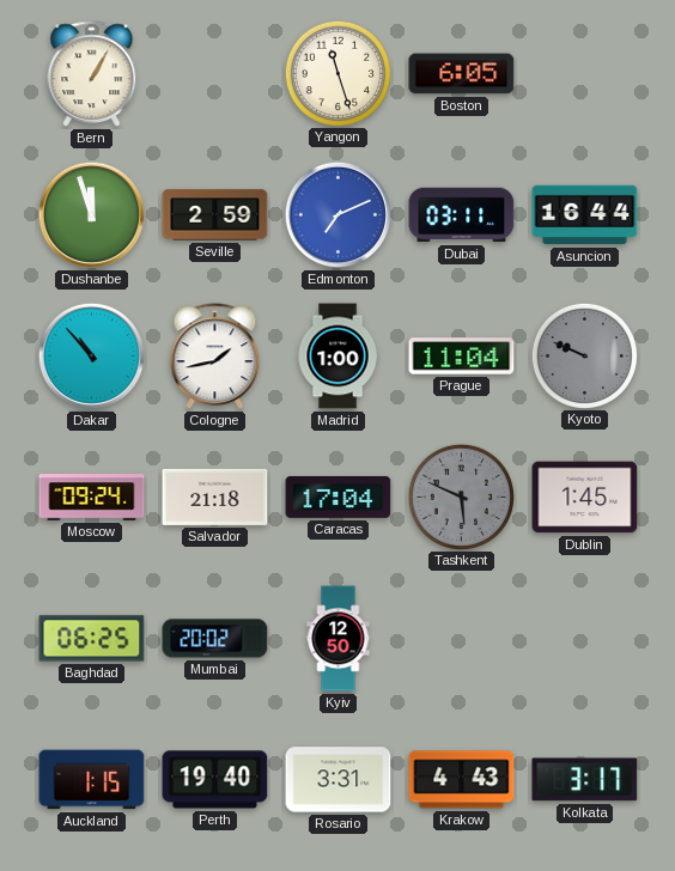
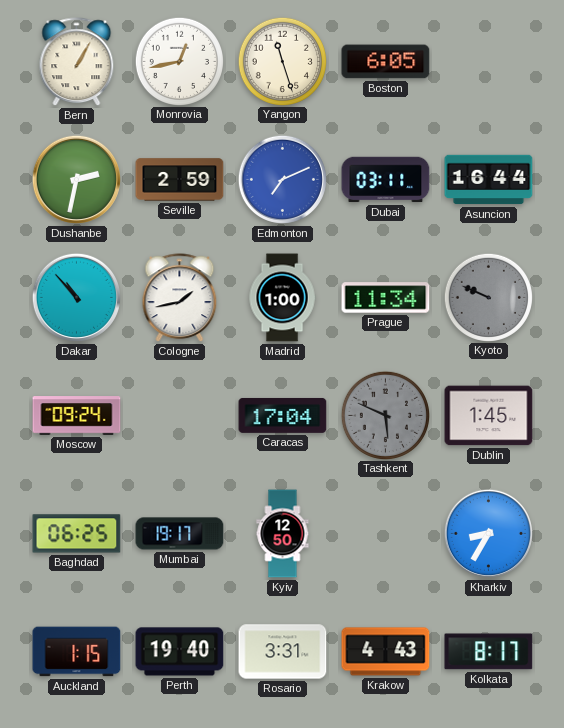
Monrovia: none -> 12:43 (179, 61)
Dushanbe: 11:57 -> 2:32 (76, 179)
Prague: 11:04 -> 11:34 (386, 298)
Salvador: 21:18 -> none (215, 497)
Mumbai: 20:02 -> 19:17 (180, 534)
Kharkiv: none -> 8:35 (488, 533)
Kolkata: 3:17 -> 8:17 (489, 652)
